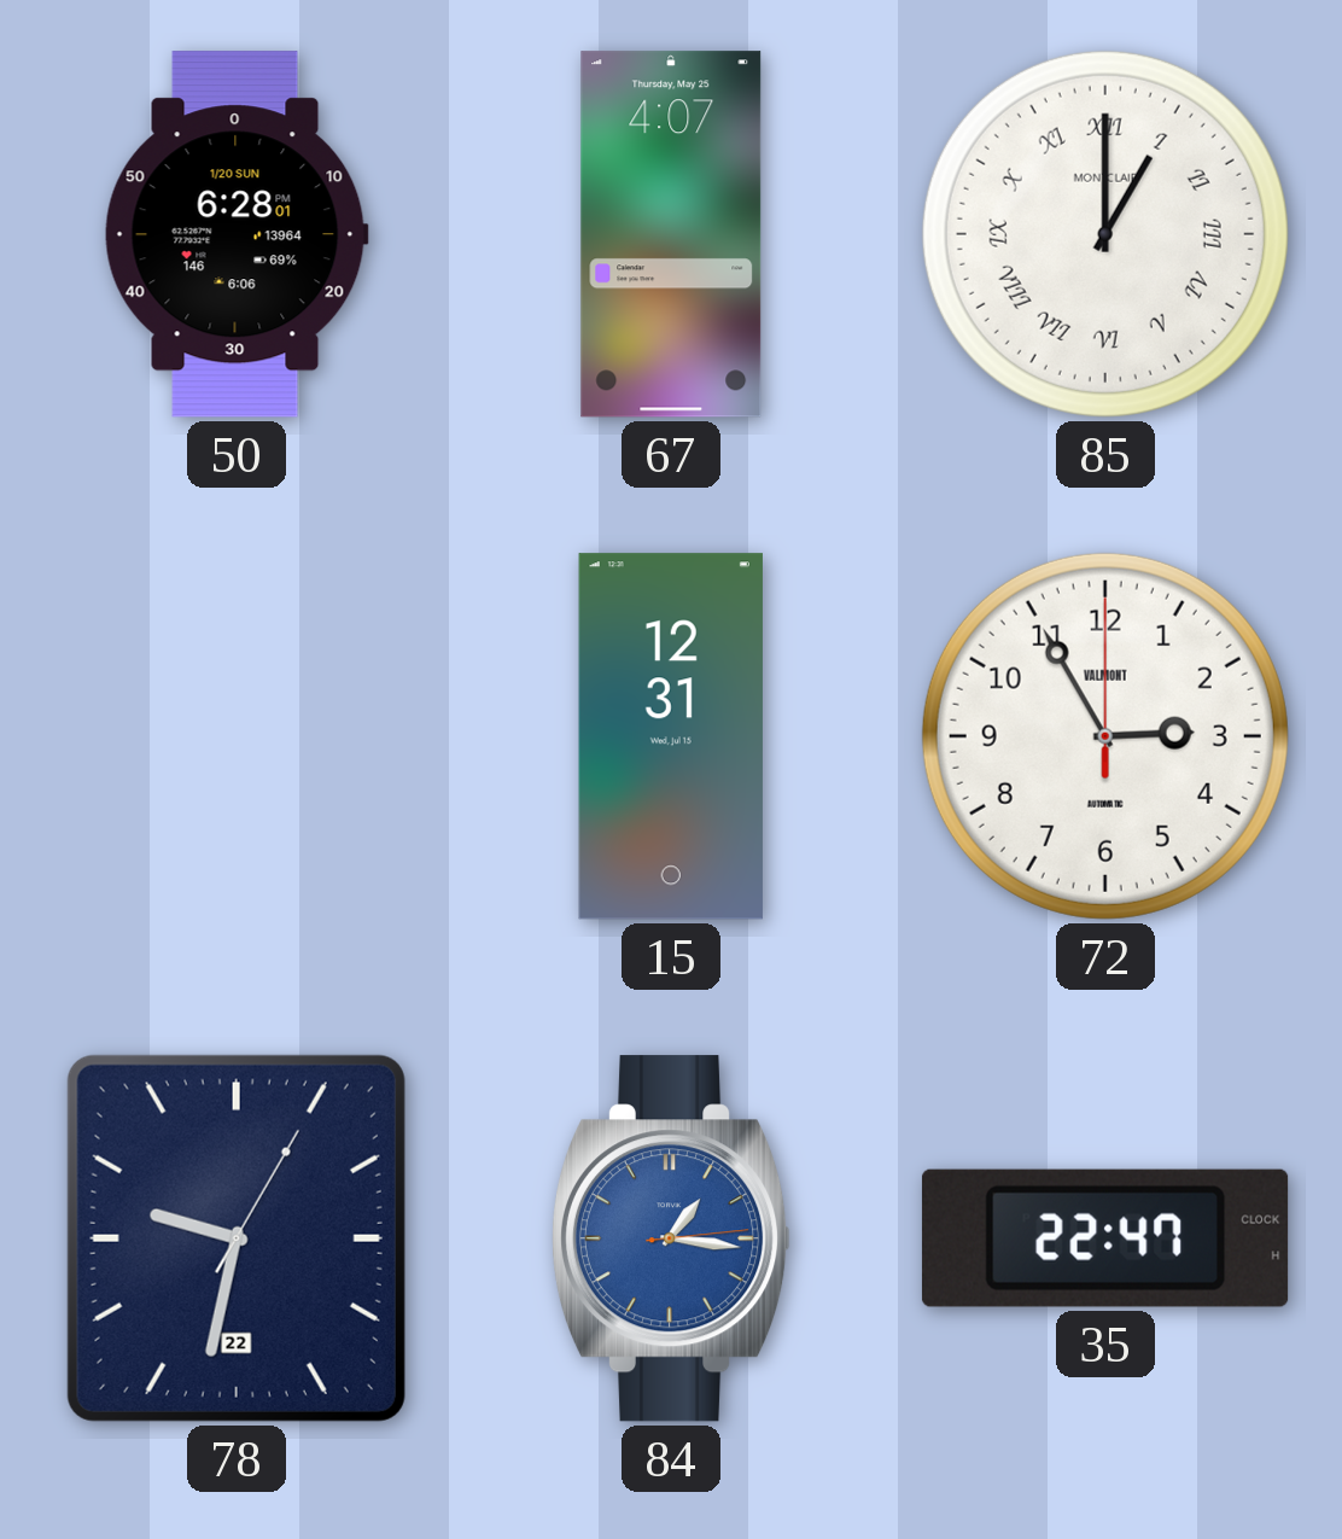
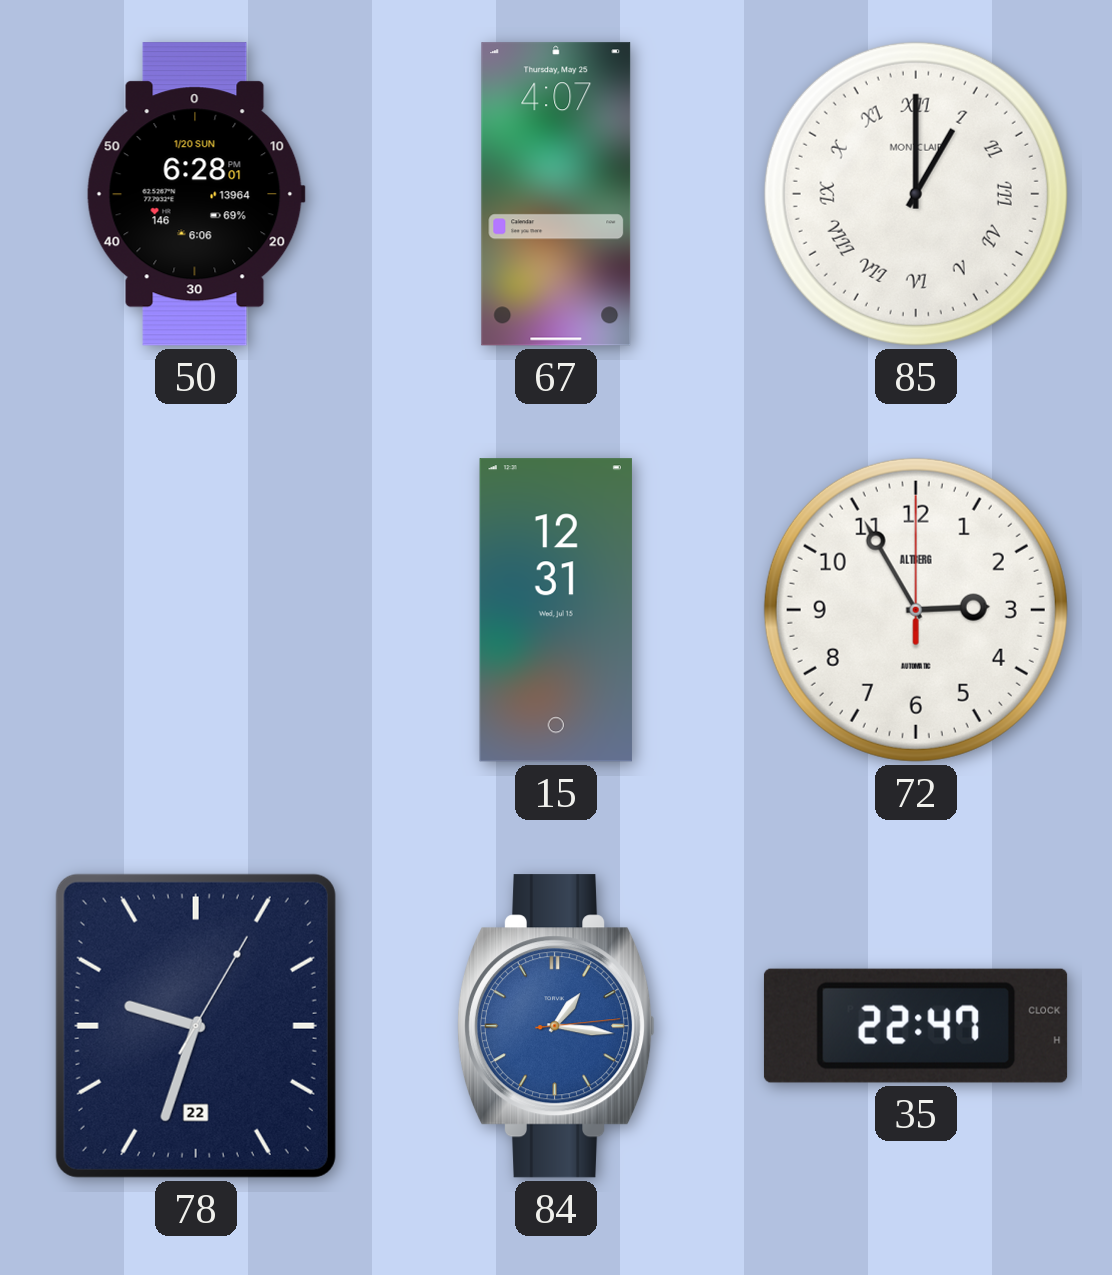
72 brand: VALMONT -> ALTBERG (916, 610)
78: 9:32 -> 9:33 (196, 1026)
